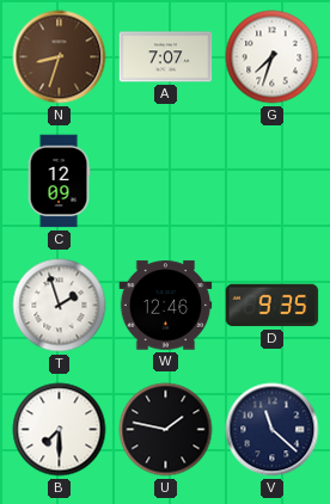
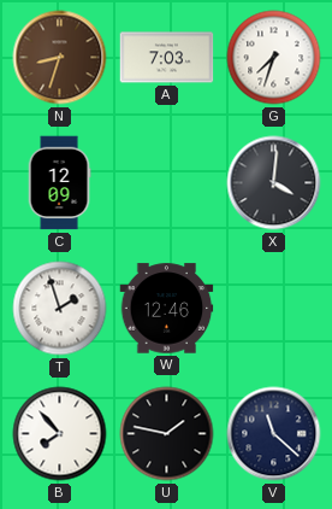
A: 7:07 -> 7:03 (167, 58)
X: none -> 4:01 (274, 183)
D: 9:35 -> none (273, 306)
B: 7:30 -> 7:53 (60, 434)
